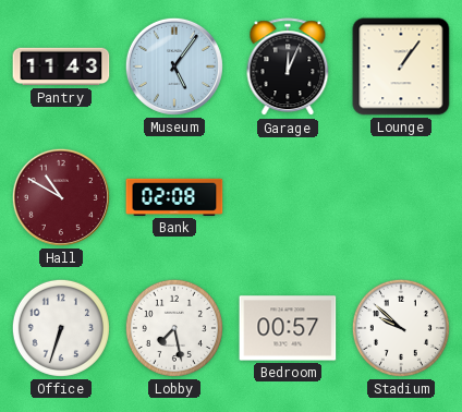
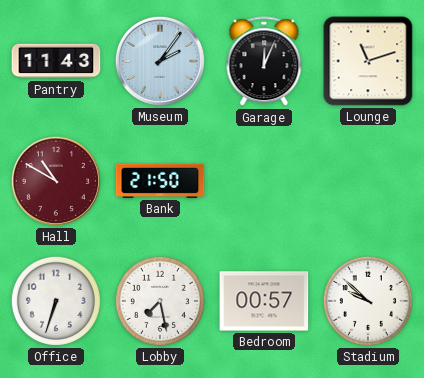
Museum: 5:06 -> 2:06 (160, 61)
Lounge: 1:06 -> 11:12 (368, 61)
Bank: 02:08 -> 21:50 (160, 181)
